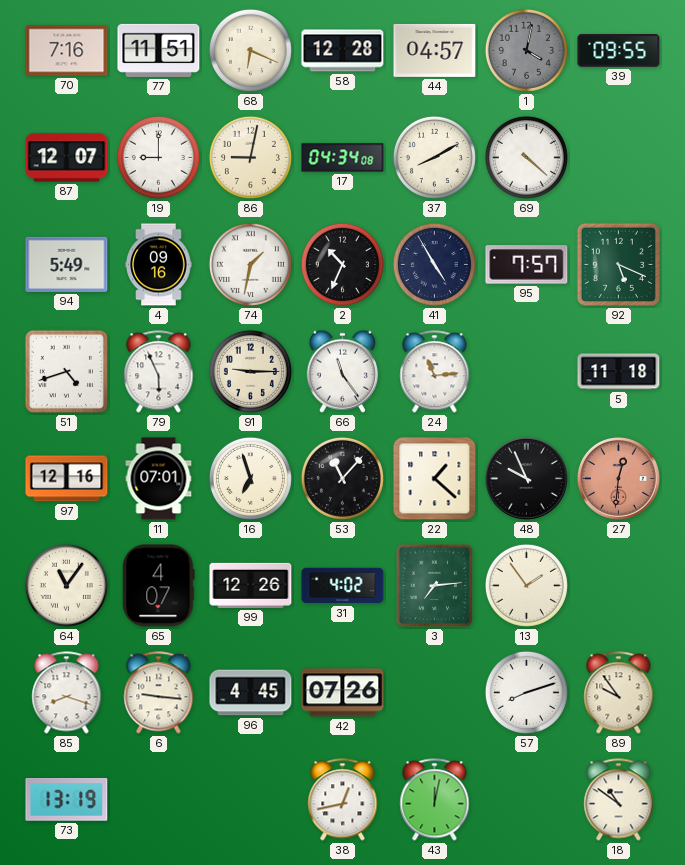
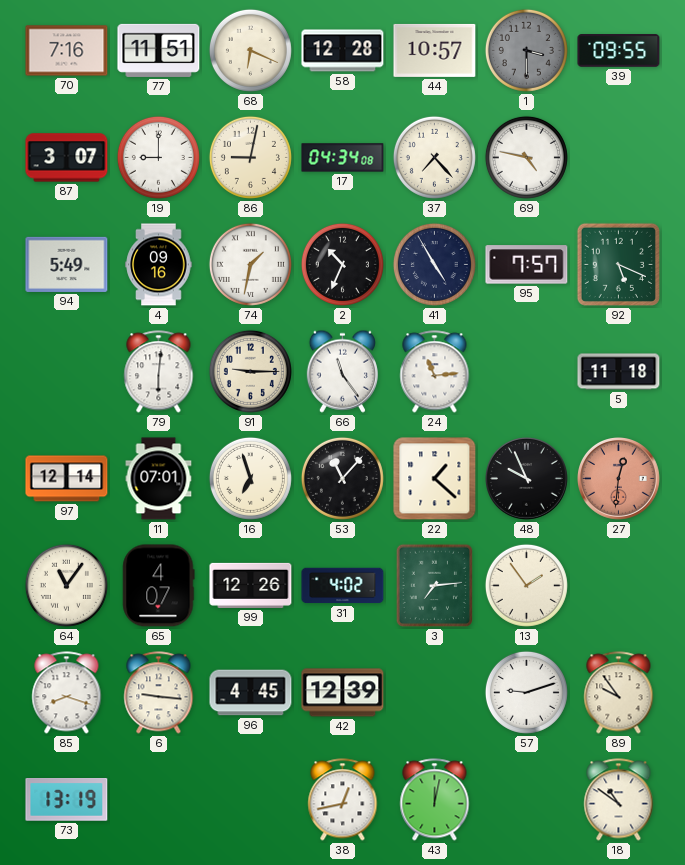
44: 04:57 -> 10:57 (435, 50)
1: 4:02 -> 3:30 (526, 50)
87: 12:07 -> 3:07 (67, 158)
37: 8:10 -> 7:23 (434, 157)
69: 4:22 -> 4:47 (526, 157)
51: 4:42 -> none (66, 371)
79: 5:56 -> 6:01 (159, 372)
97: 12:16 -> 12:14 (67, 479)
42: 07:26 -> 12:39 (343, 693)
57: 8:12 -> 9:12 (526, 692)
